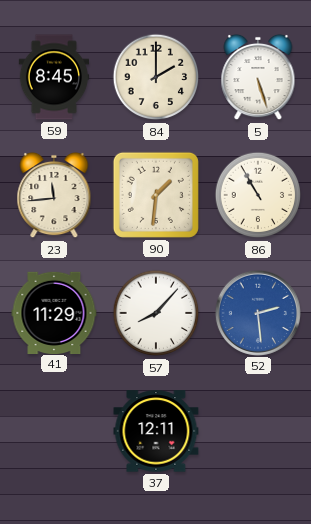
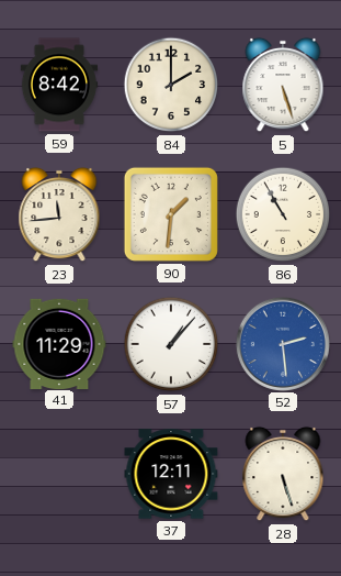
59: 8:45 -> 8:42 (59, 85)
57: 8:07 -> 1:07 (171, 344)
28: none -> 5:27 (283, 474)
